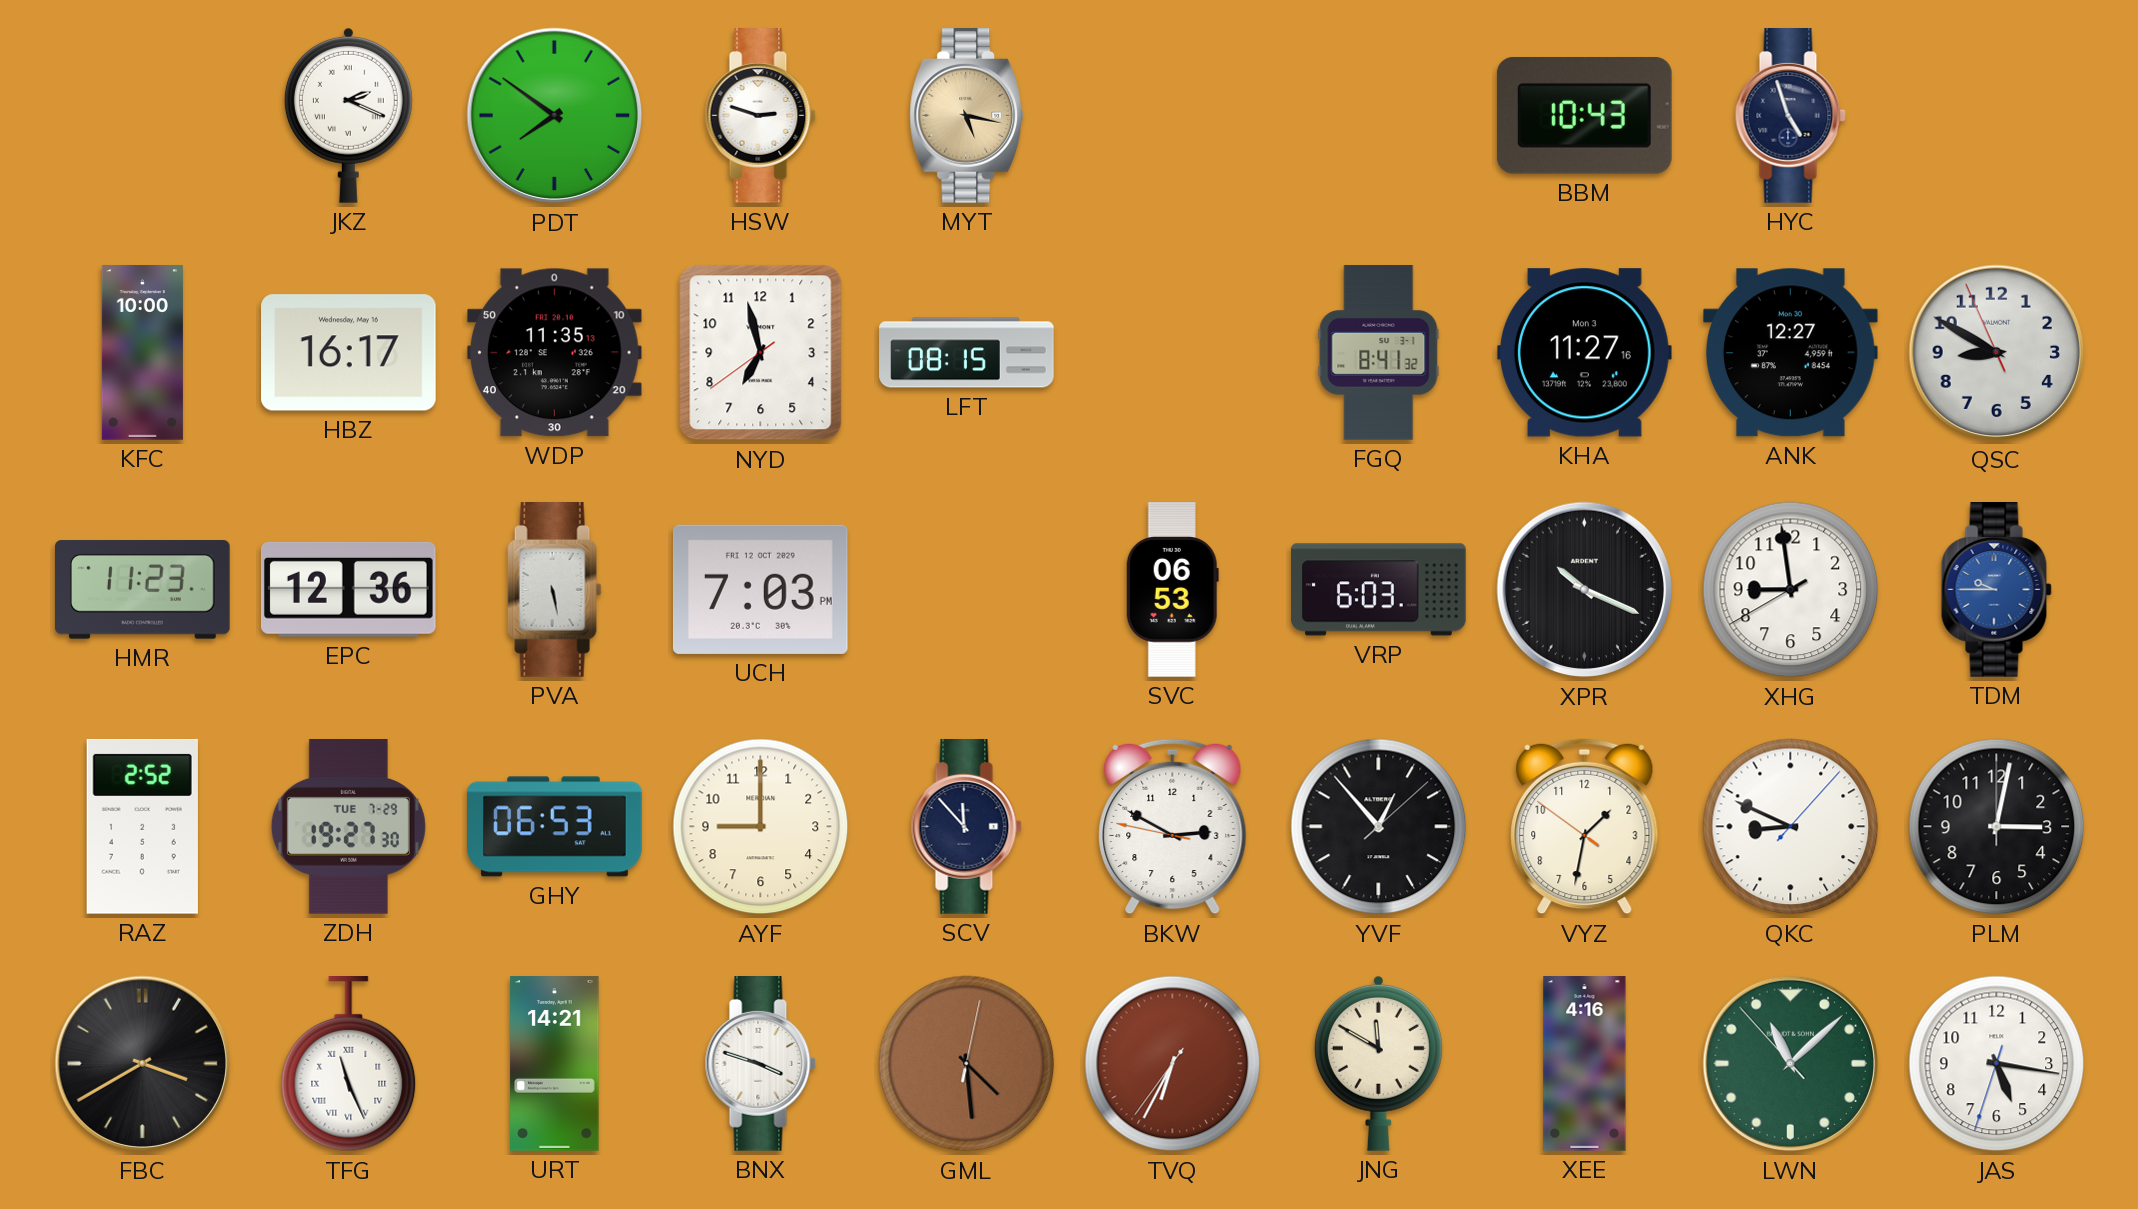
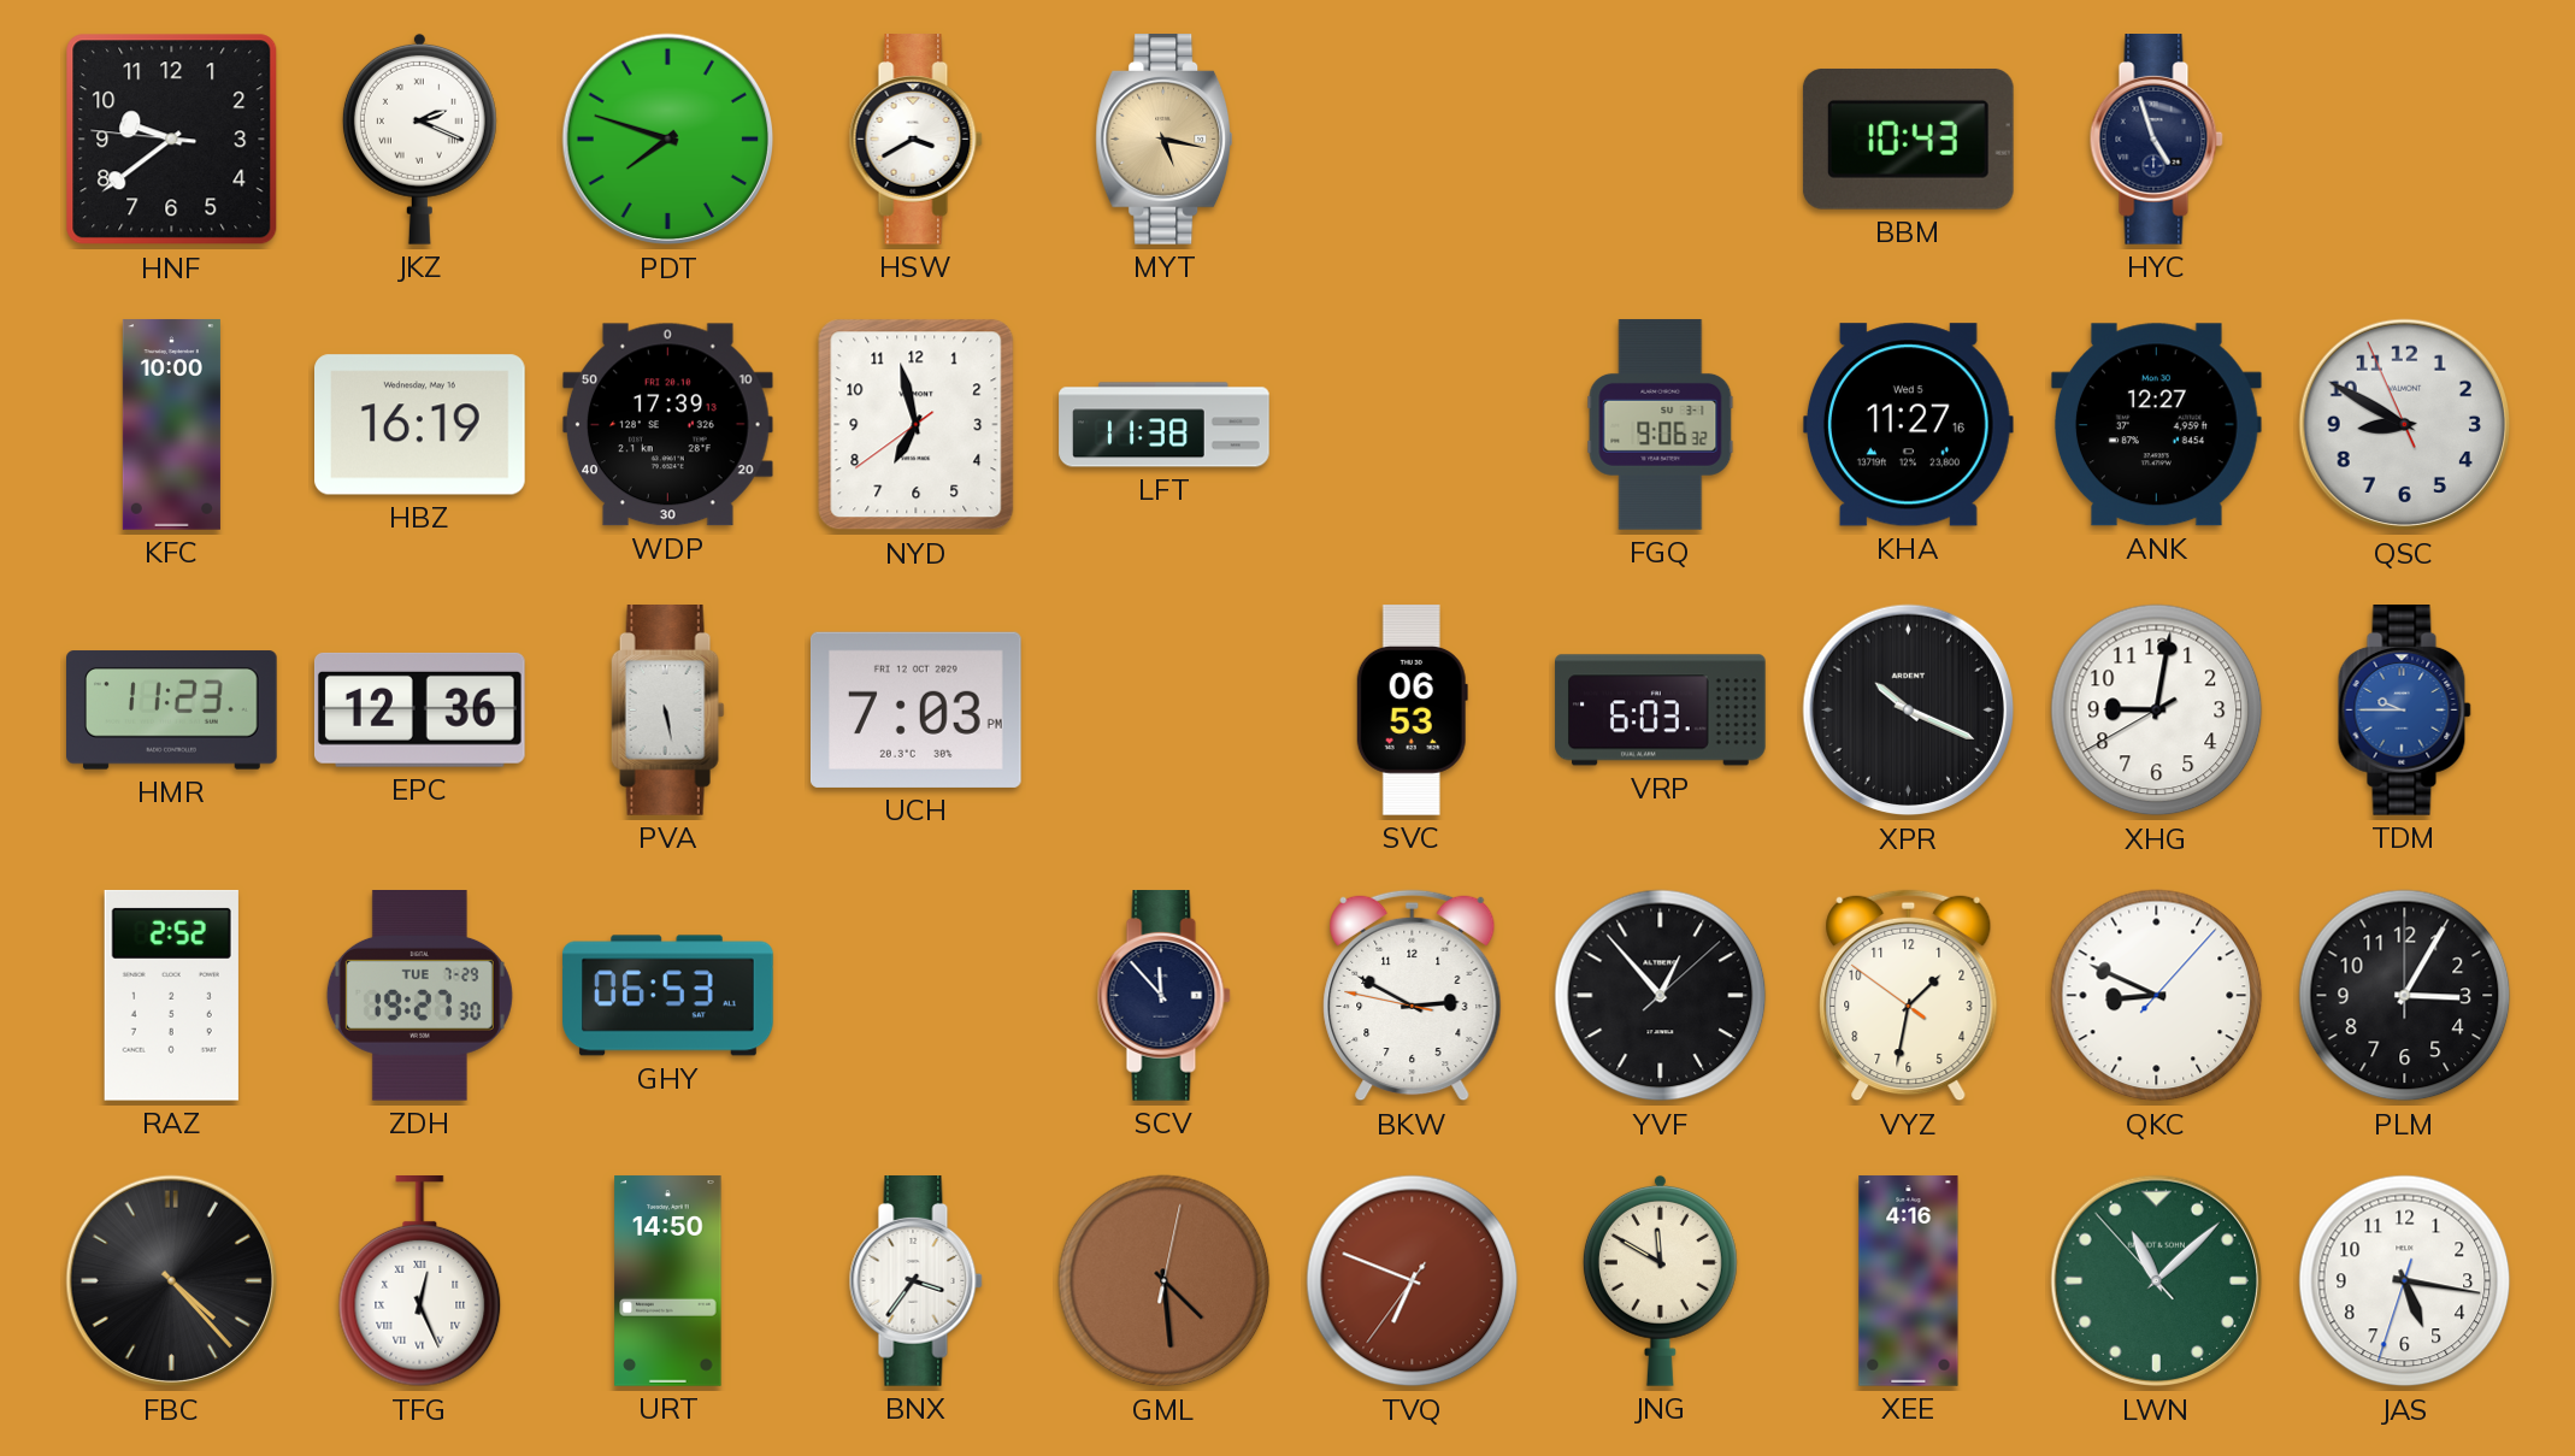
HNF: none -> 9:38 (172, 140)
PDT: 7:51 -> 7:48 (668, 140)
HSW: 2:48 -> 3:40 (915, 140)
HBZ: 16:17 -> 16:19 (420, 425)
WDP: 11:35 -> 17:39 (667, 425)
LFT: 08:15 -> 11:38 (1165, 425)
FGQ: 8:41 -> 9:06 (1661, 425)
KHA date: Mon 3 -> Wed 5 (1908, 425)
XHG: 8:58 -> 9:01 (2157, 711)
AYF: 9:00 -> none (761, 827)
PLM: 3:02 -> 3:05 (2405, 996)
FBC: 3:40 -> 4:23 (172, 1281)
TFG: 11:26 -> 12:26 (420, 1283)
URT: 14:21 -> 14:50 (668, 1281)
BNX: 3:48 -> 3:36 (915, 1281)
TVQ: 6:34 -> 6:48 (1413, 1281)
